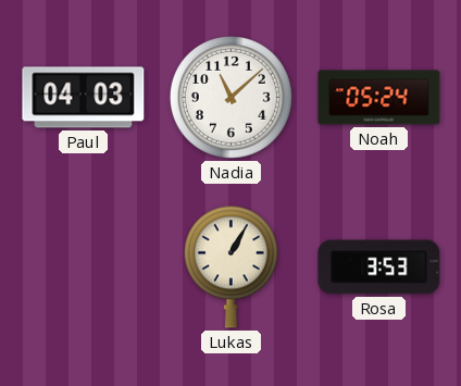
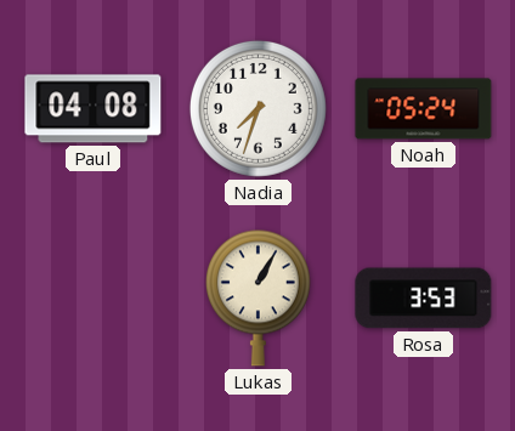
Paul: 04:03 -> 04:08 (94, 109)
Nadia: 11:08 -> 7:33 (257, 108)
